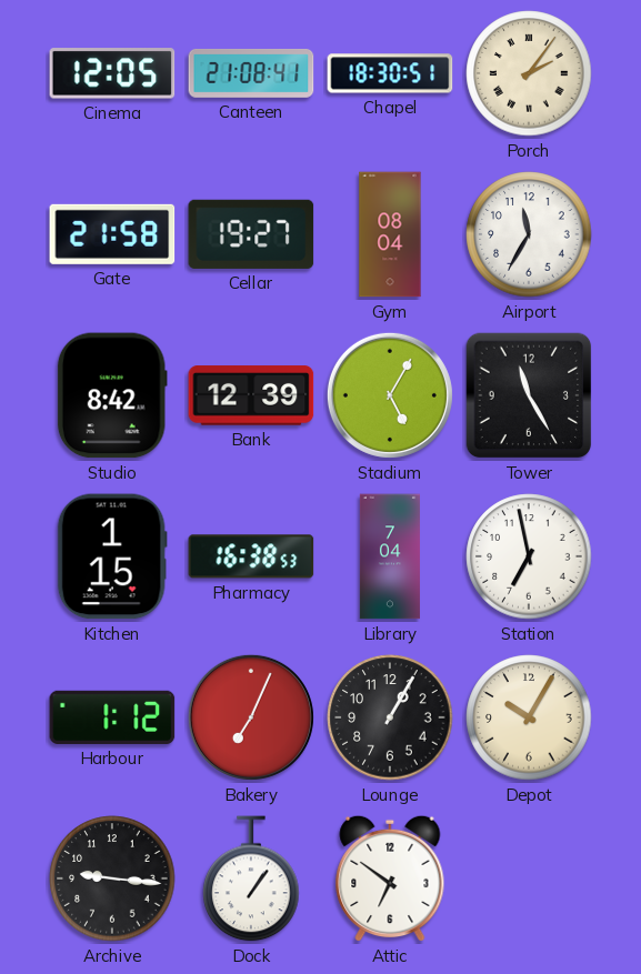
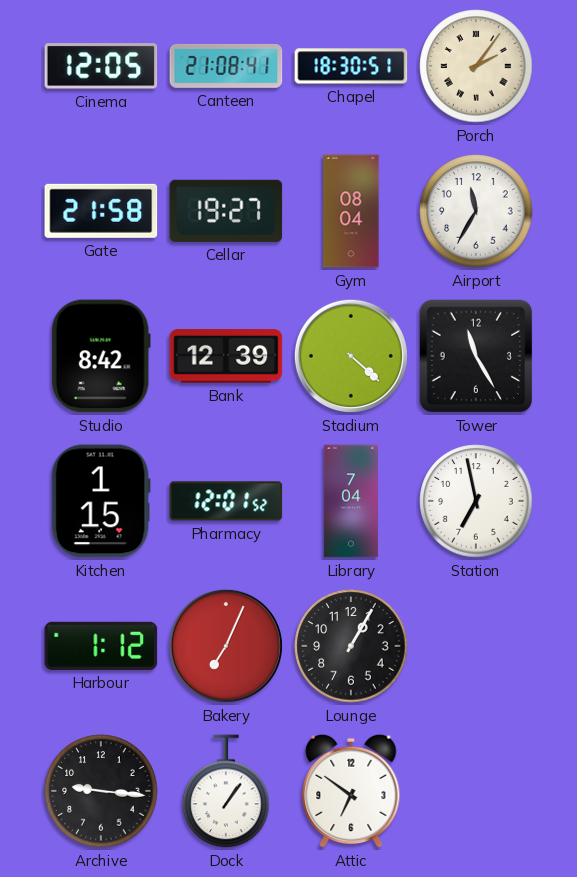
Stadium: 5:05 -> 4:22 (351, 356)
Pharmacy: 16:38 -> 12:01 (226, 501)
Depot: 10:05 -> none (529, 717)
